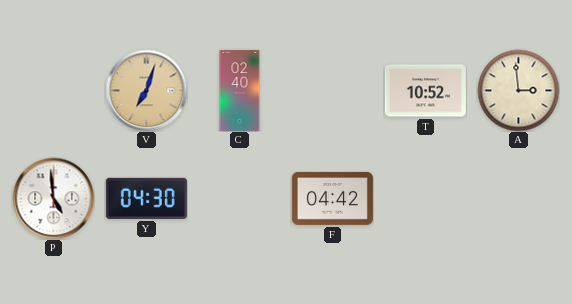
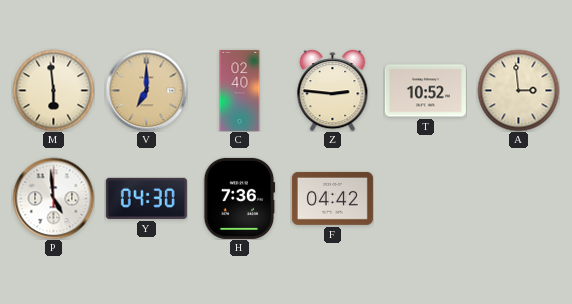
M: none -> 5:59 (53, 90)
V: 7:03 -> 7:00 (146, 90)
Z: none -> 2:46 (333, 90)
H: none -> 7:36 (239, 198)
